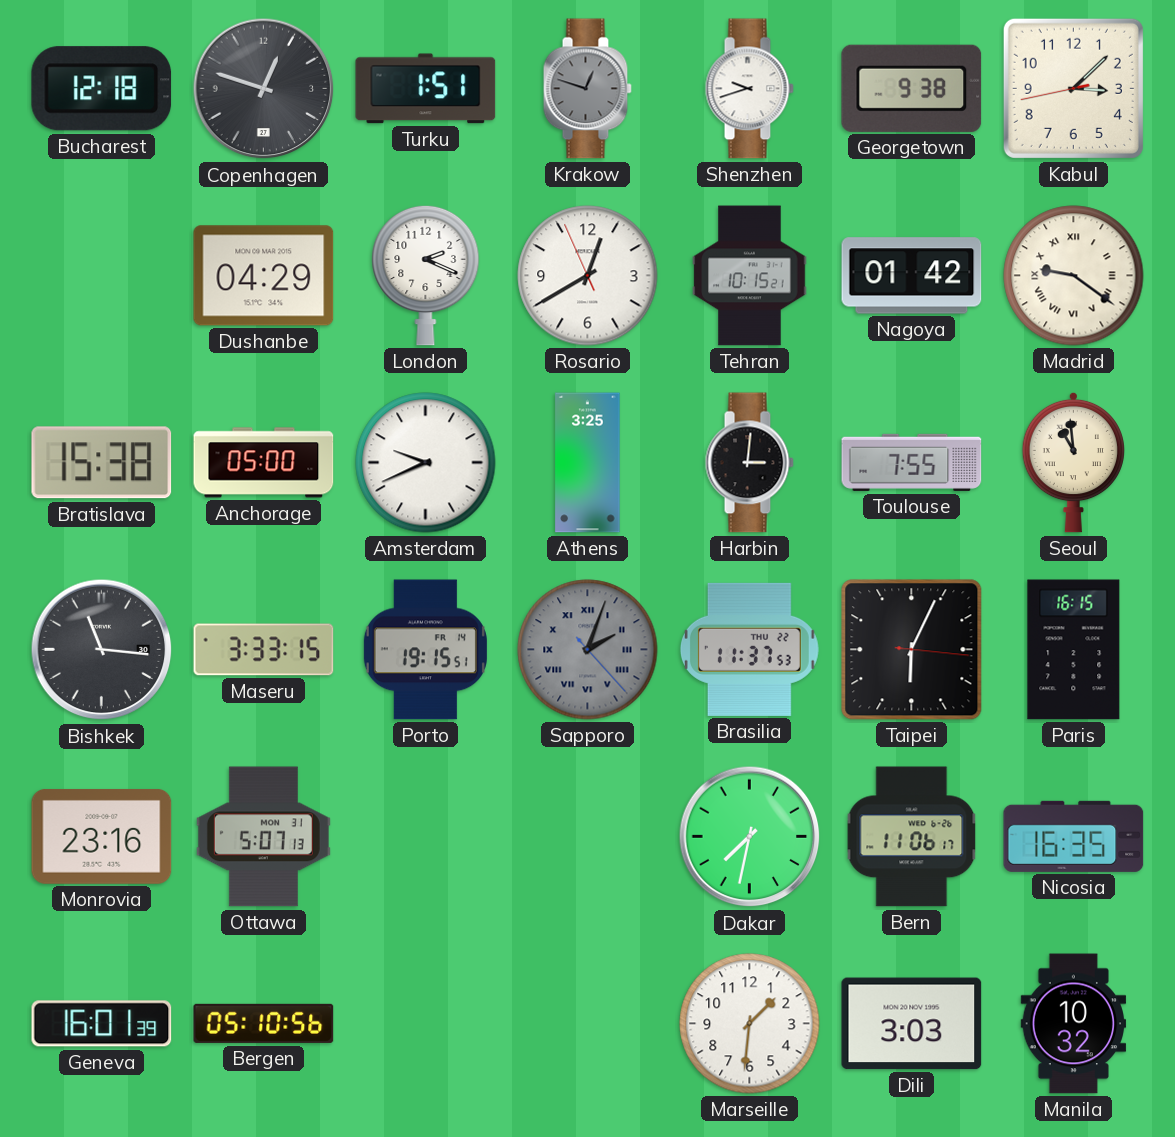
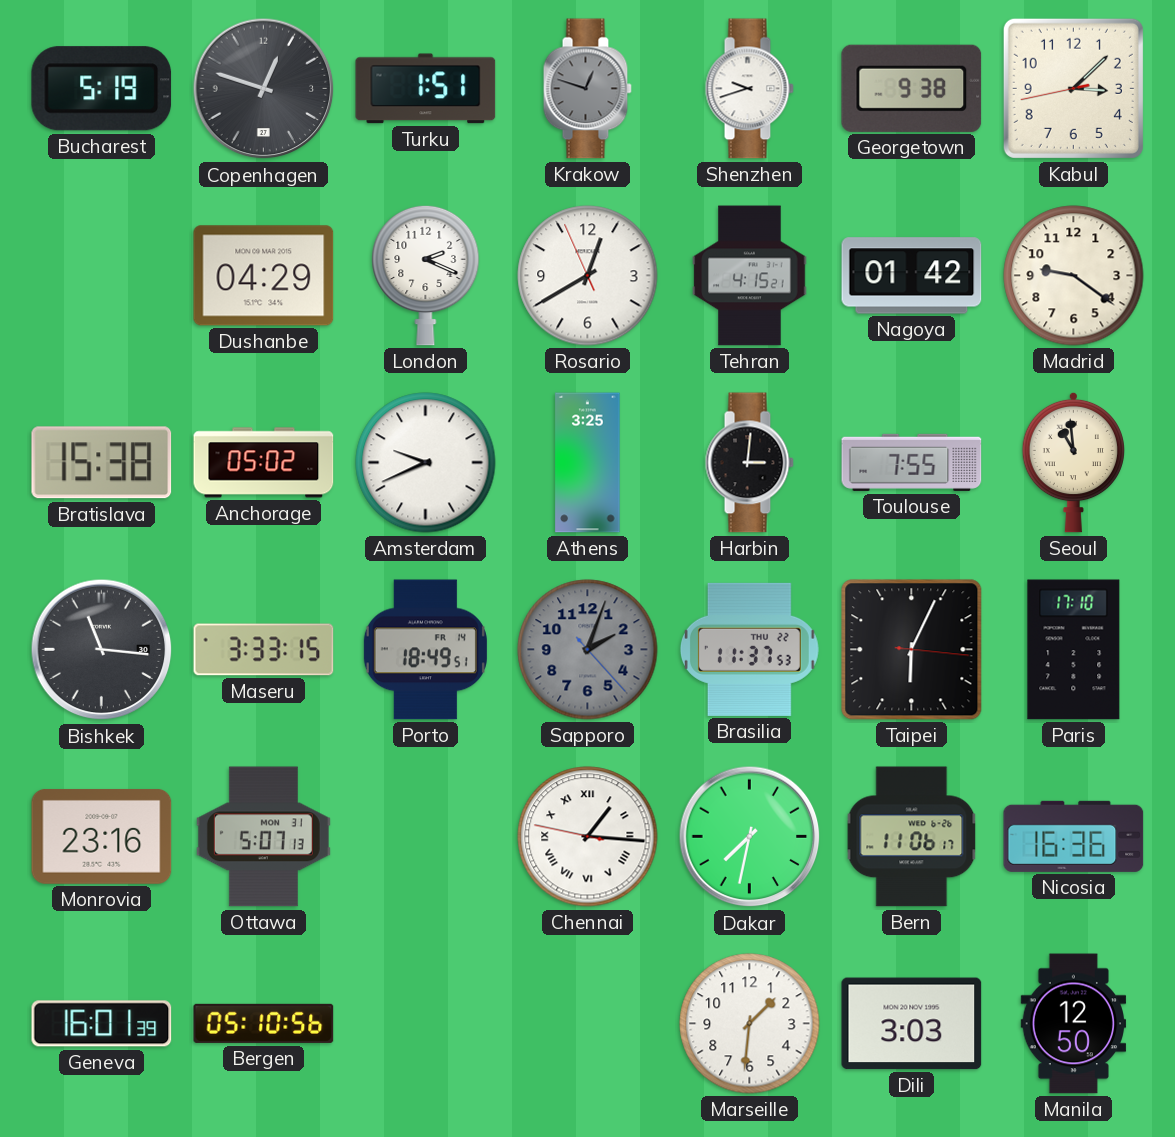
Bucharest: 12:18 -> 5:19 (102, 89)
Tehran: 10:15 -> 4:15 (750, 276)
Madrid numerals: Roman -> Arabic (1074, 276)
Anchorage: 05:00 -> 05:02 (264, 463)
Porto: 19:15 -> 18:49 (425, 650)
Sapporo numerals: Roman -> Arabic (588, 650)
Paris: 16:15 -> 17:10 (1074, 650)
Chennai: none -> 1:15 (588, 837)
Nicosia: 16:35 -> 16:36 (1074, 836)
Manila: 10:32 -> 12:50 (1074, 1024)
